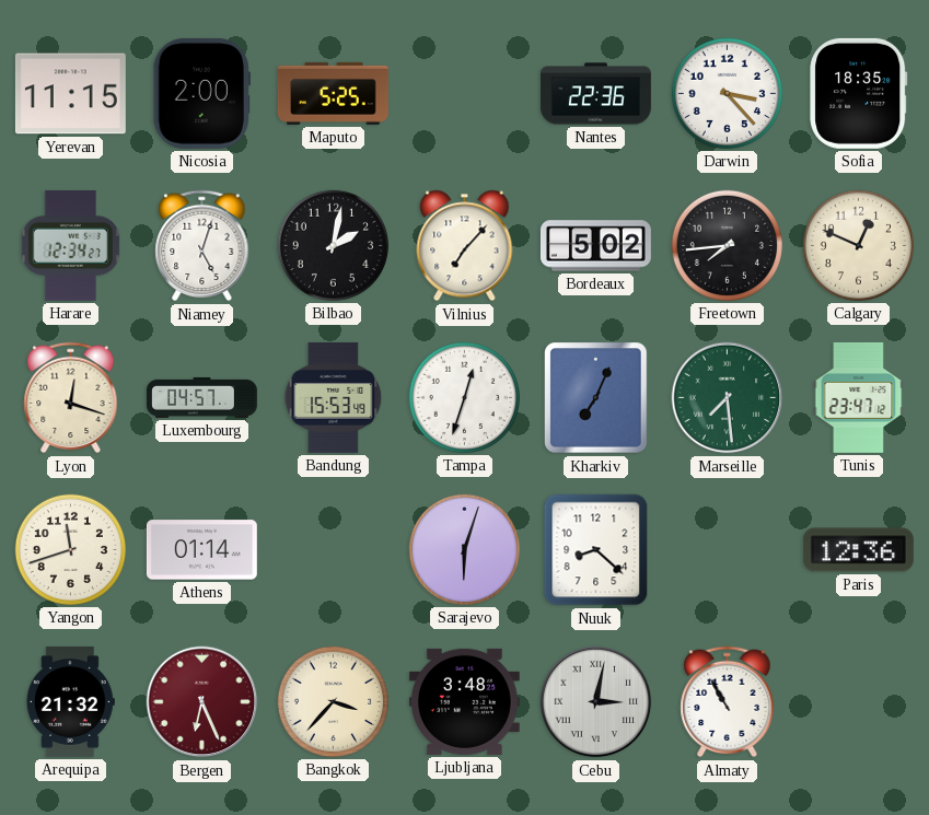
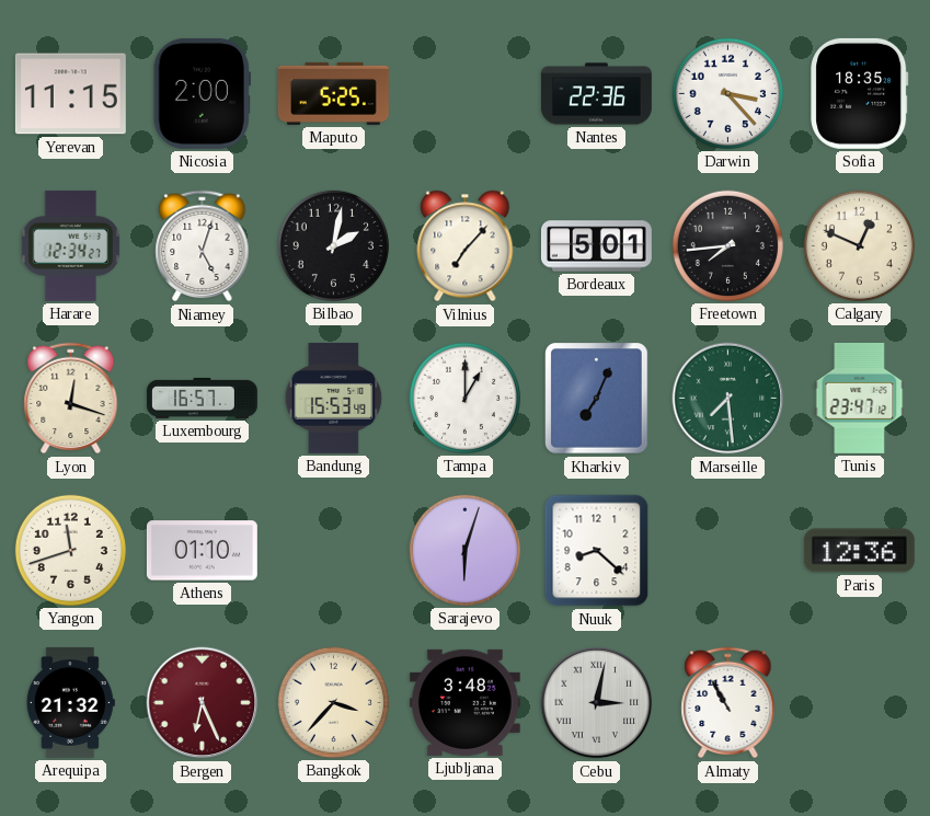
Bordeaux: 5:02 -> 5:01 (596, 246)
Luxembourg: 04:57 -> 16:57 (202, 398)
Tampa: 12:33 -> 1:00 (464, 398)
Athens: 01:14 -> 01:10 (202, 551)
